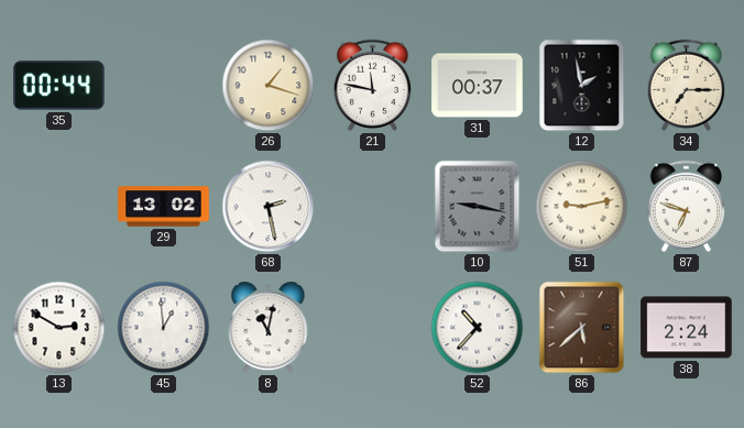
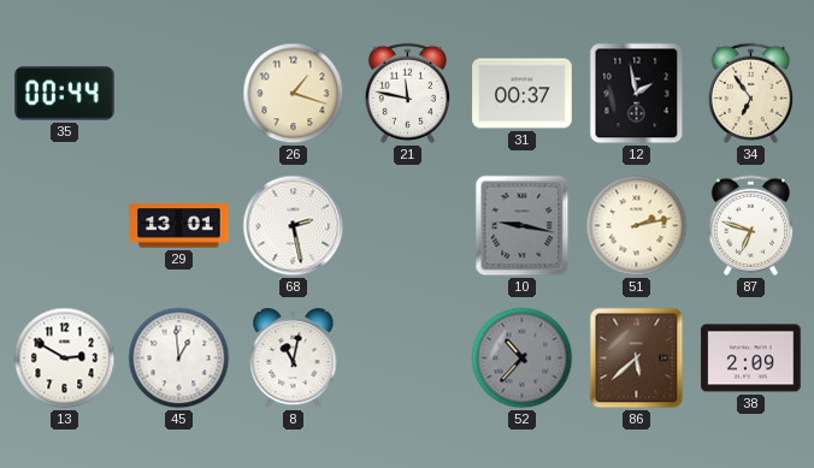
34: 7:15 -> 6:54 (750, 93)
29: 13:02 -> 13:01 (179, 226)
51: 9:13 -> 2:13 (637, 226)
52 dial: white -> grey (523, 359)
38: 2:24 -> 2:09 (751, 359)
